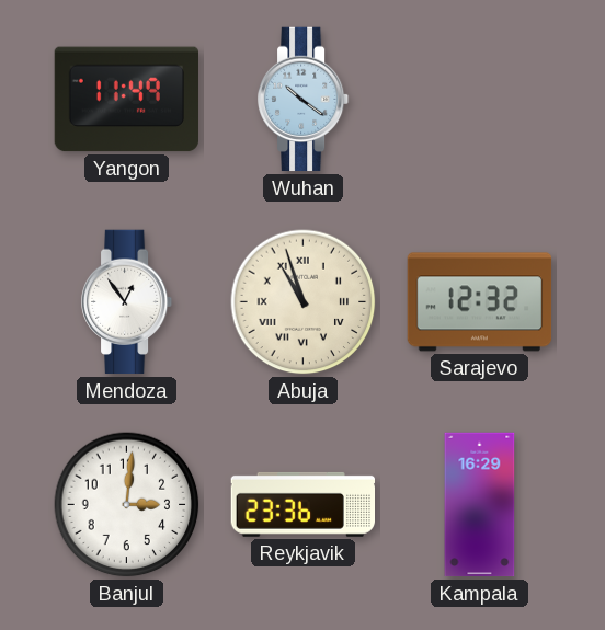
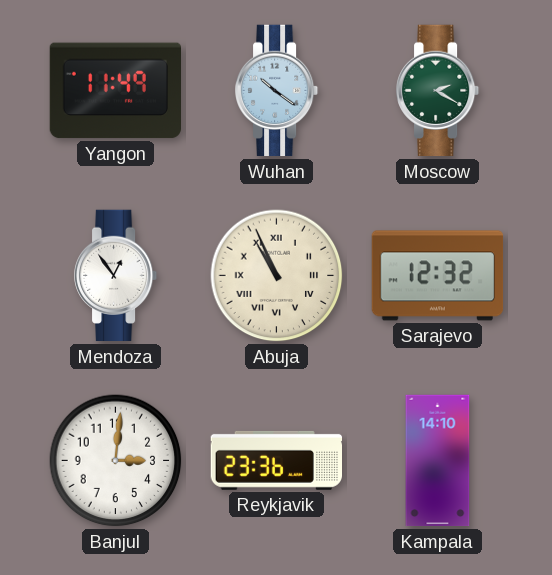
Moscow: none -> 2:20 (439, 91)
Abuja: 10:57 -> 10:56 (277, 276)
Kampala: 16:29 -> 14:10 (438, 461)
